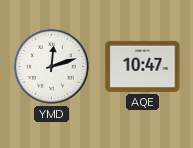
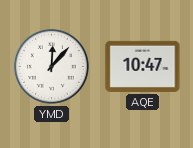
YMD: 12:12 -> 12:07 (51, 66)
